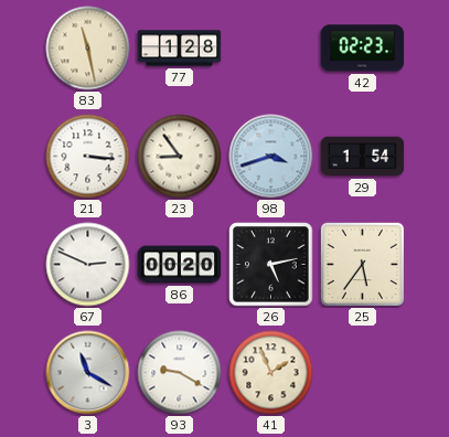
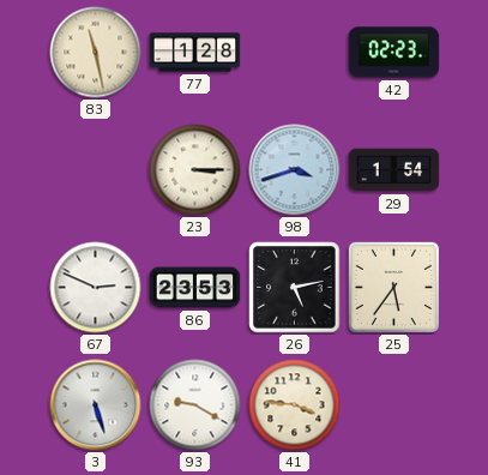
21: 3:16 -> none (88, 157)
23: 8:54 -> 3:15 (195, 170)
86: 00:20 -> 23:53 (195, 288)
3: 11:20 -> 5:27 (96, 405)
41: 1:56 -> 3:46 (295, 405)
